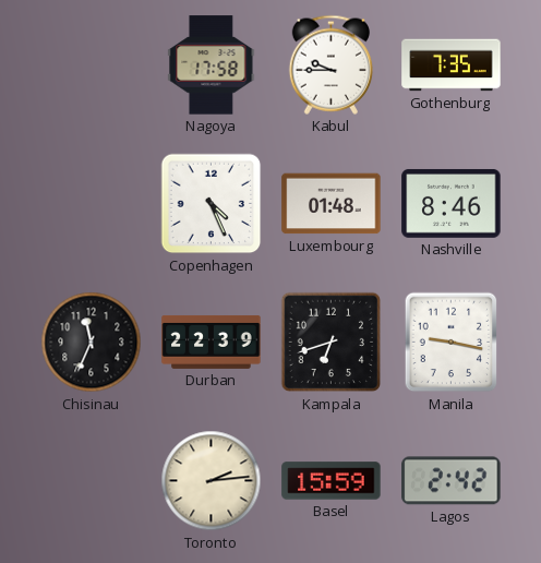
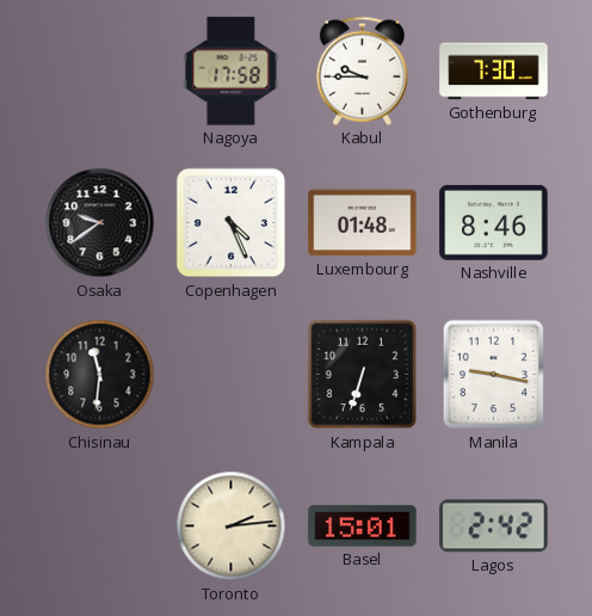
Gothenburg: 7:35 -> 7:30 (494, 72)
Osaka: none -> 9:39 (100, 223)
Chisinau: 11:34 -> 11:31 (100, 375)
Durban: 22:39 -> none (212, 342)
Kampala: 6:42 -> 6:33 (363, 375)
Basel: 15:59 -> 15:01 (363, 526)
